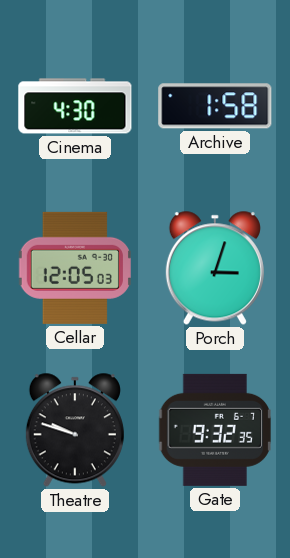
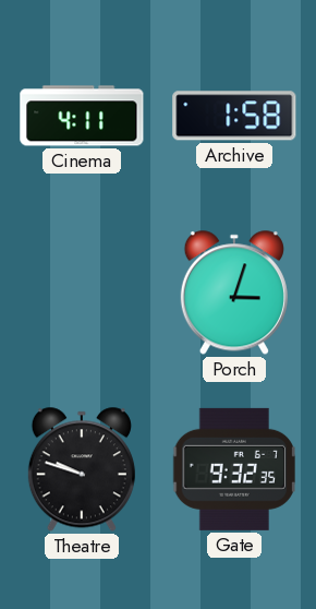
Cinema: 4:30 -> 4:11 (82, 116)
Cellar: 12:05 -> none (75, 268)
